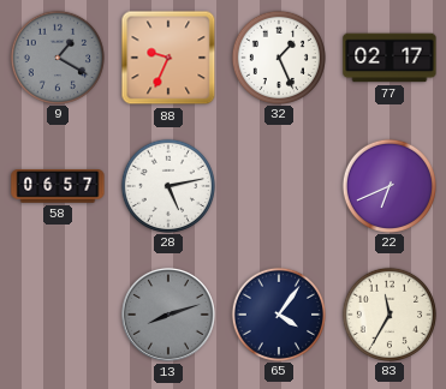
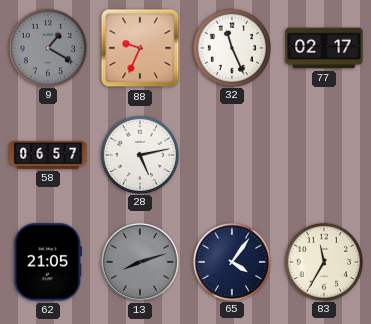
32: 1:26 -> 11:26 (231, 47)
22: 6:41 -> none (388, 185)
62: none -> 21:05 (48, 262)
